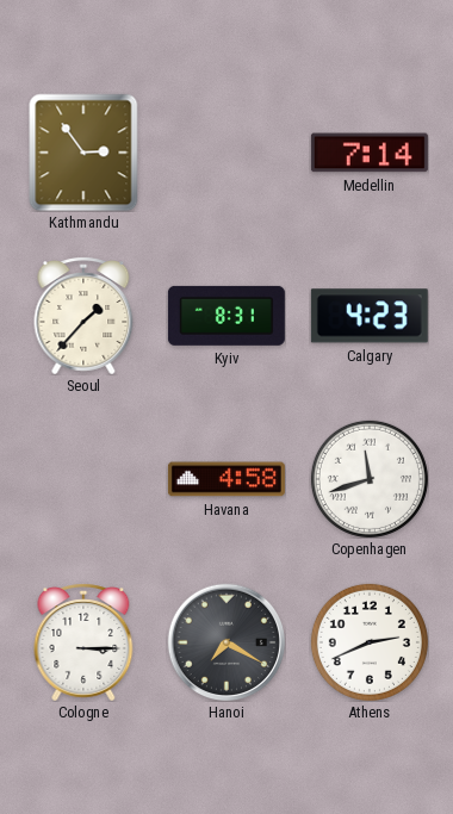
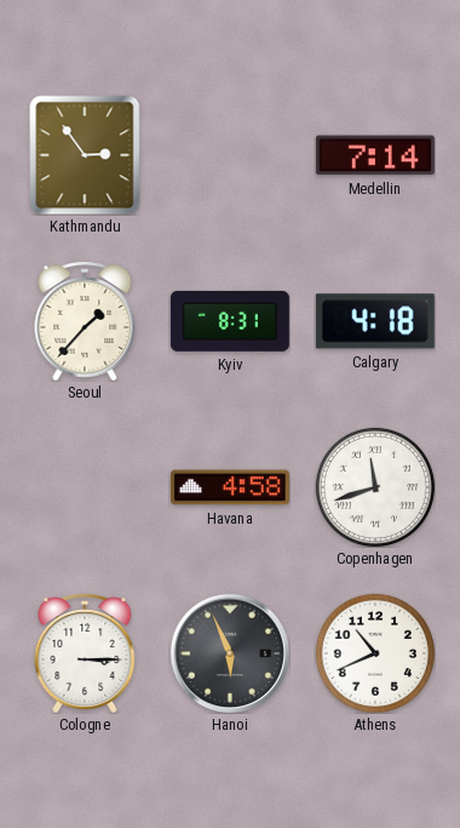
Calgary: 4:23 -> 4:18 (375, 321)
Hanoi: 7:20 -> 5:56 (229, 652)
Athens: 2:41 -> 10:41 (375, 653)
